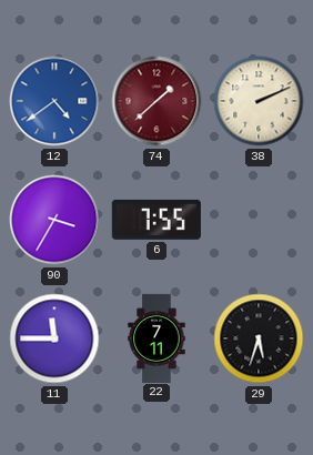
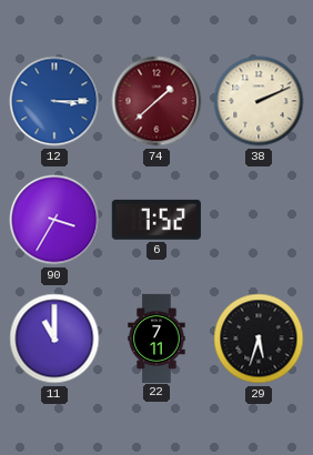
12: 4:39 -> 3:15 (54, 101)
6: 7:55 -> 7:52 (156, 220)
11: 11:45 -> 11:00 (54, 338)
